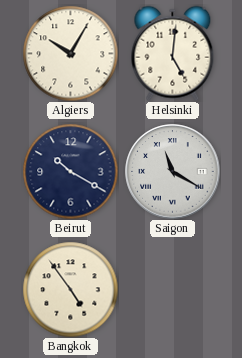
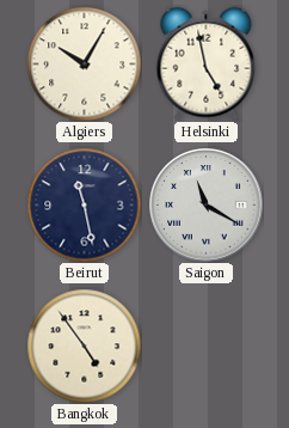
Helsinki: 5:01 -> 4:58 (207, 63)
Beirut: 10:20 -> 11:28 (84, 204)
